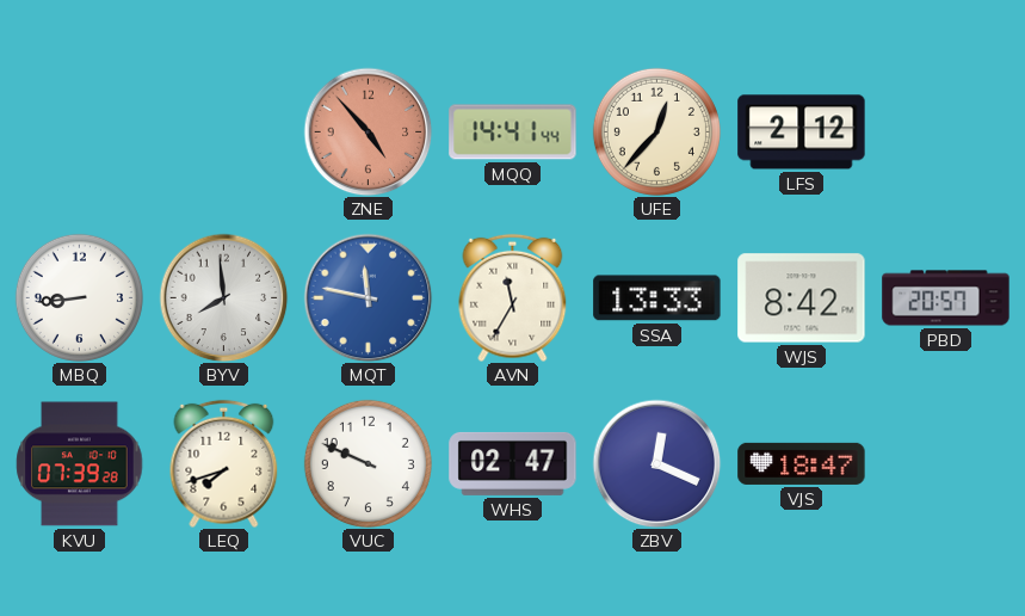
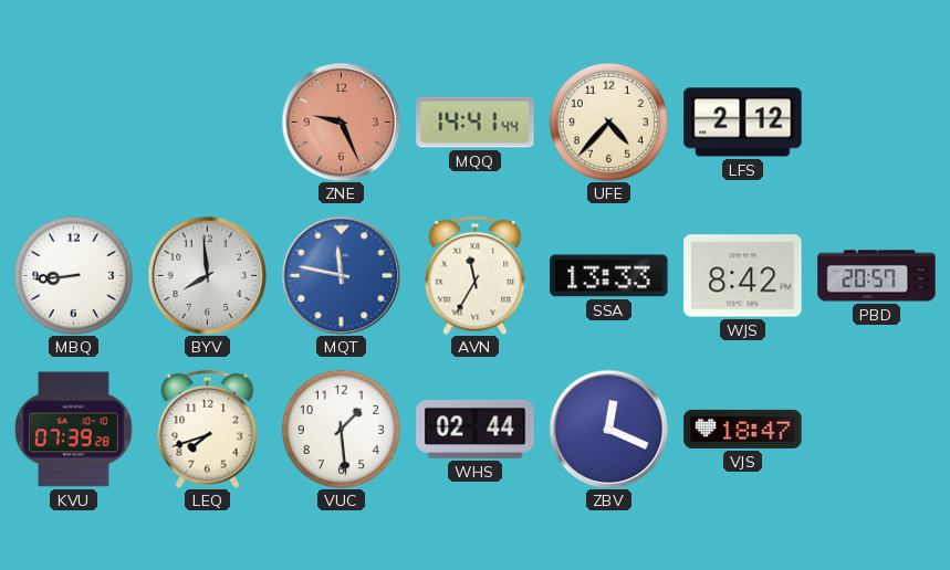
ZNE: 4:53 -> 9:26 (341, 122)
UFE: 12:37 -> 4:37 (608, 122)
VUC: 9:49 -> 1:29 (341, 429)
WHS: 02:47 -> 02:44 (476, 429)
